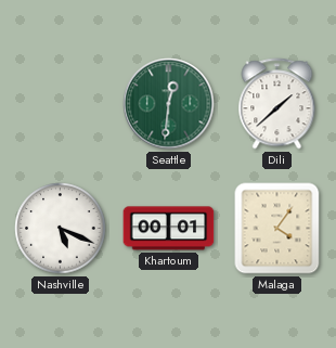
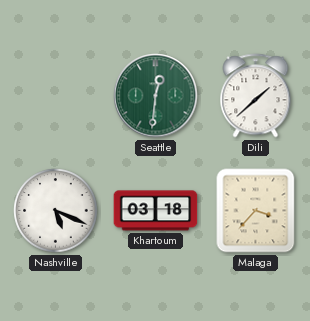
Khartoum: 00:01 -> 03:18 (156, 211)
Malaga: 4:06 -> 3:37 (256, 211)
